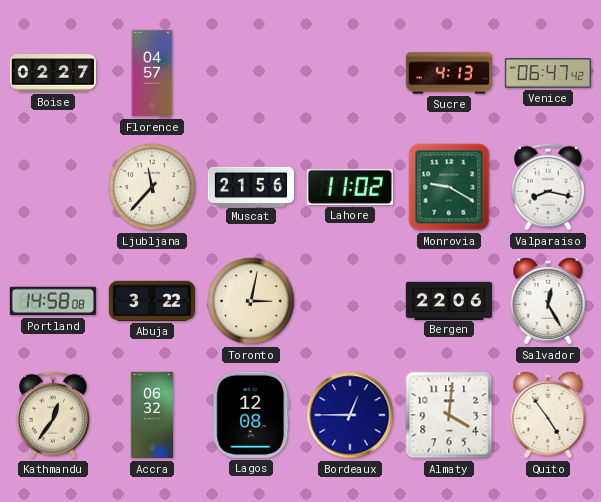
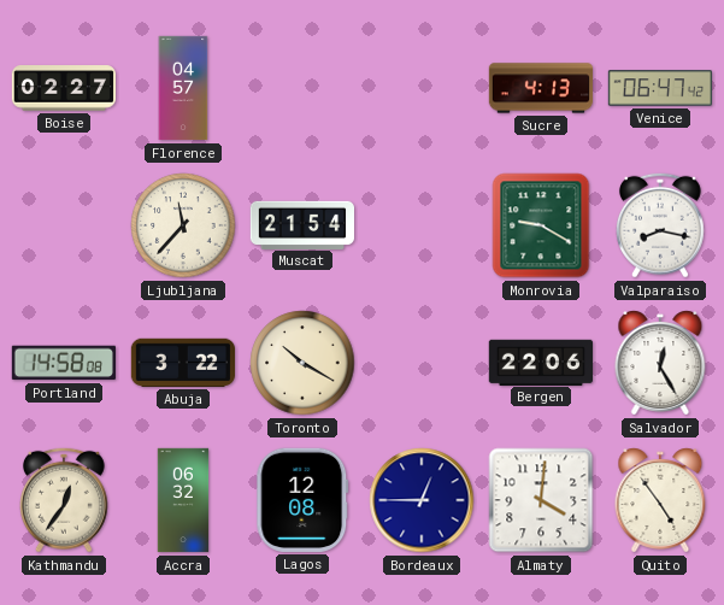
Muscat: 21:56 -> 21:54 (301, 224)
Lahore: 11:02 -> none (350, 187)
Toronto: 3:02 -> 10:20 (302, 363)
